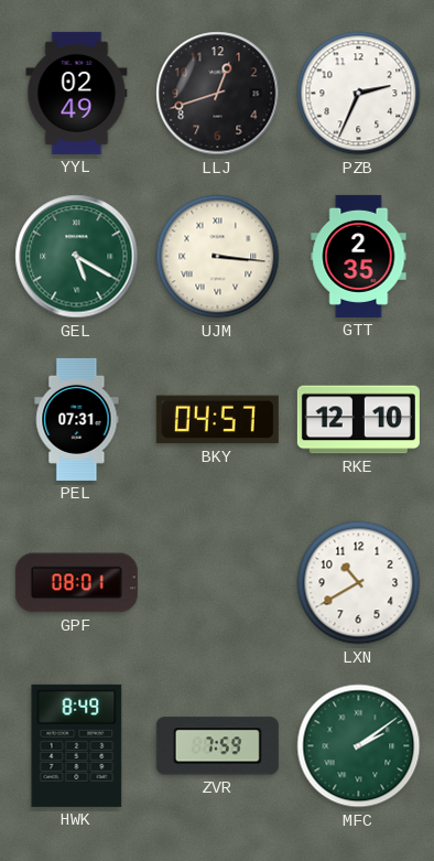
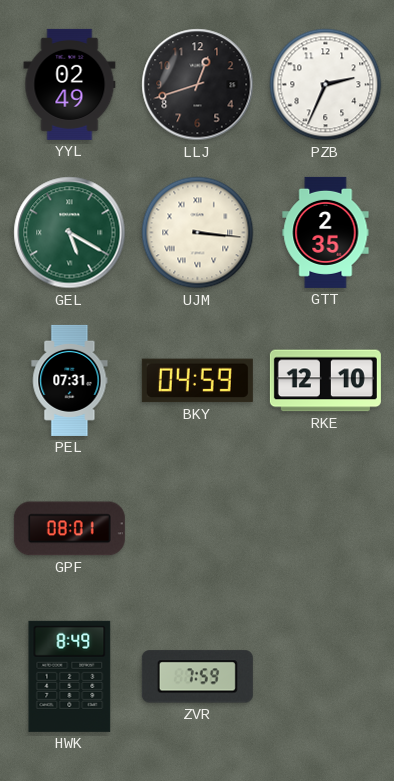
BKY: 04:57 -> 04:59 (197, 381)
LXN: 10:40 -> none (359, 583)
MFC: 2:09 -> none (359, 746)
